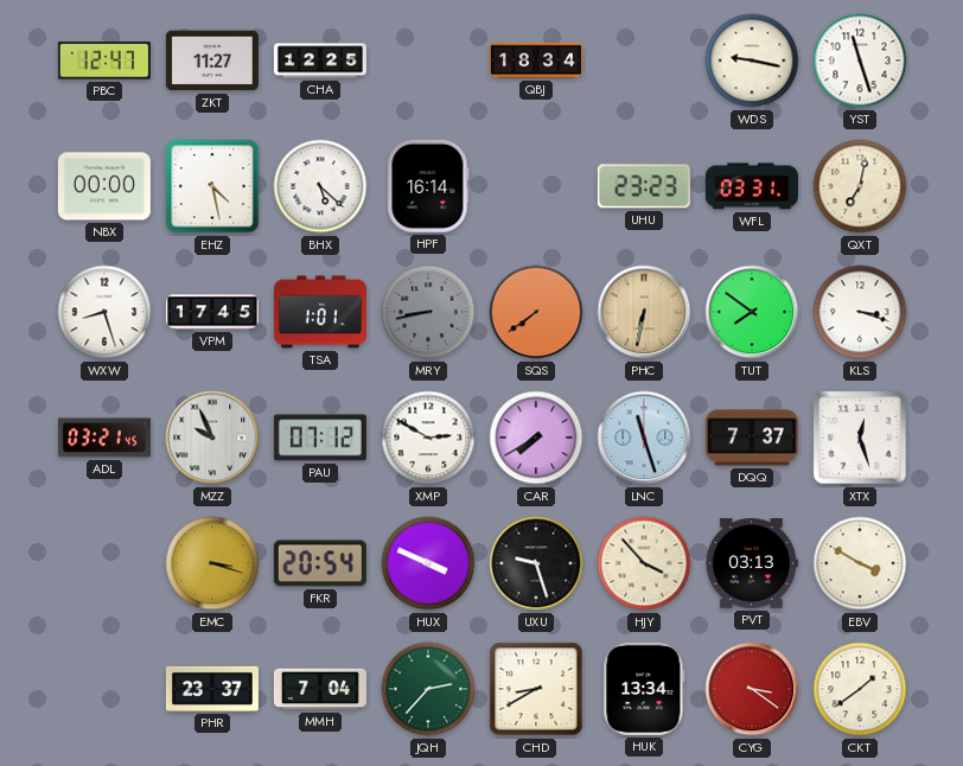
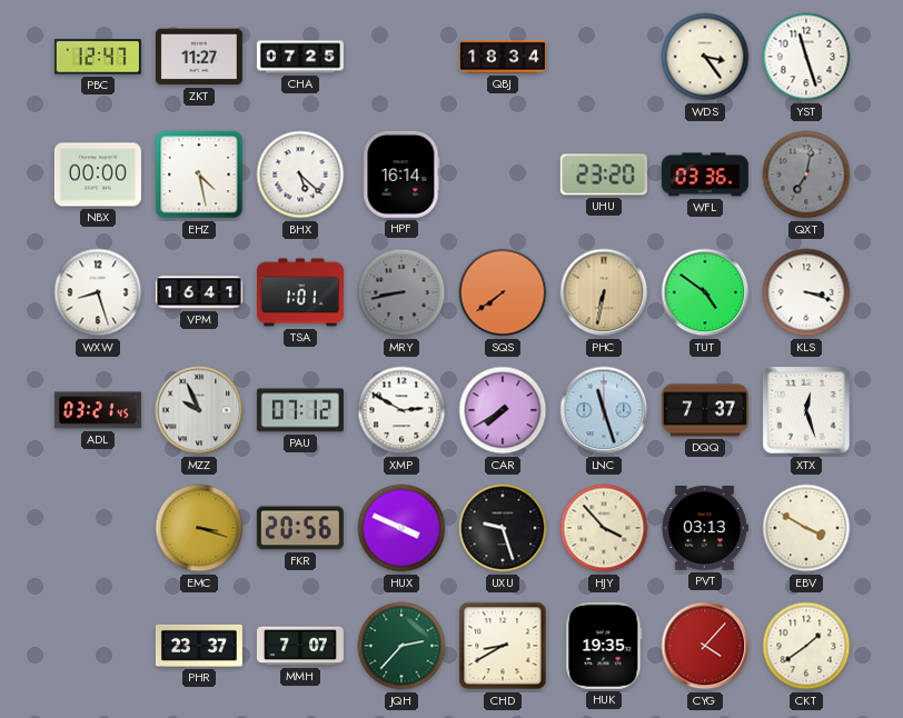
CHA: 12:25 -> 07:25 (300, 57)
WDS: 9:17 -> 3:24 (705, 57)
UHU: 23:23 -> 23:20 (604, 174)
WFL: 03:31 -> 03:36 (705, 174)
QXT dial: cream -> grey (806, 174)
VPM: 17:45 -> 16:41 (199, 292)
TUT: 7:51 -> 4:51 (705, 292)
FKR: 20:54 -> 20:56 (300, 528)
MMH: 7:04 -> 7:07 (300, 646)
HUK: 13:34 -> 19:35 (604, 646)
CYG: 3:21 -> 4:07 (705, 646)
